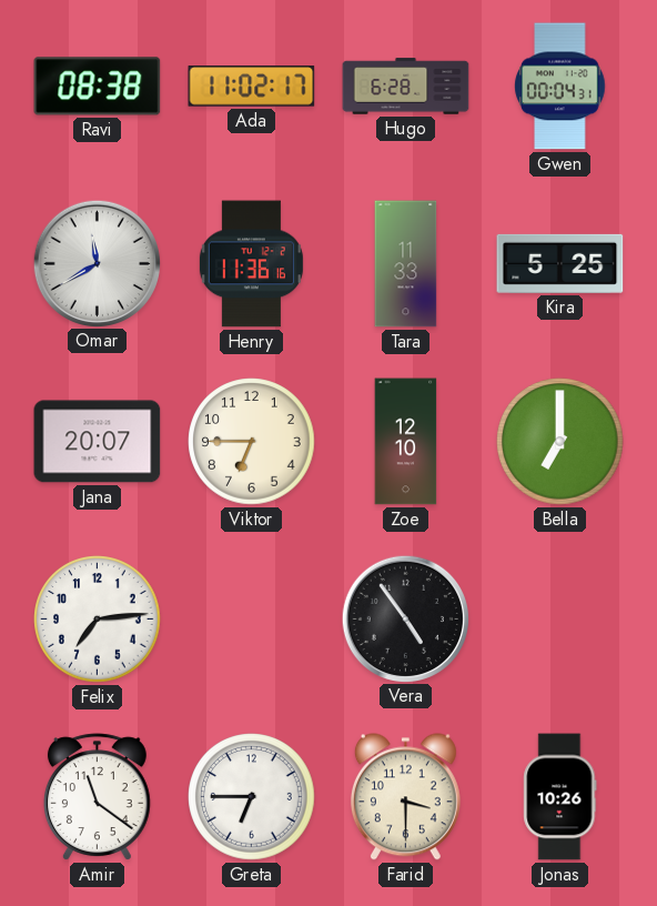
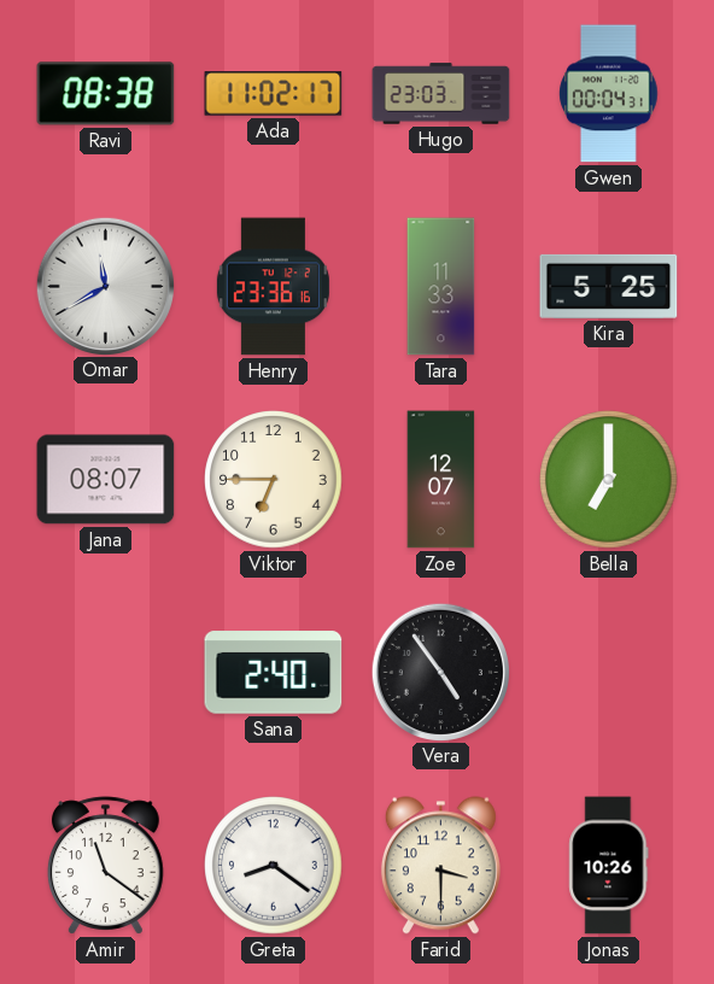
Hugo: 6:28 -> 23:03 (441, 94)
Henry: 11:36 -> 23:36 (273, 287)
Jana: 20:07 -> 08:07 (106, 480)
Zoe: 12:10 -> 12:07 (441, 480)
Felix: 7:14 -> none (98, 620)
Sana: none -> 2:40 (274, 673)
Greta: 6:45 -> 8:21 (274, 866)
